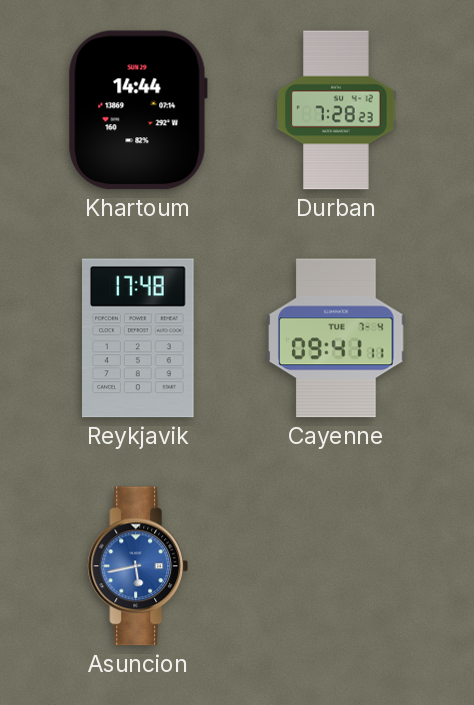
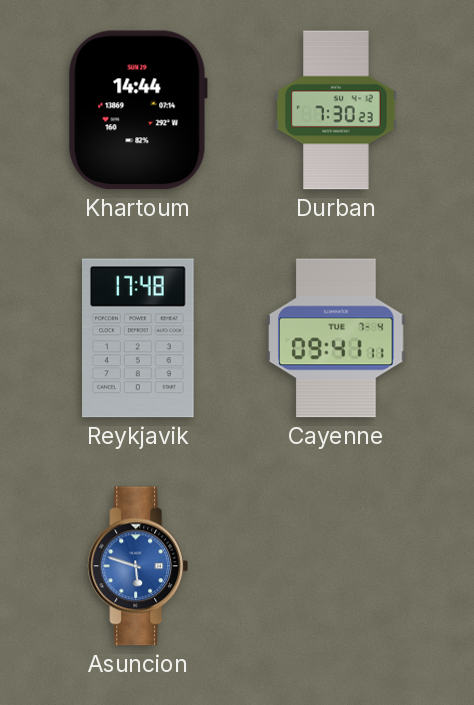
Durban: 7:28 -> 7:30 (336, 110)
Asuncion: 5:43 -> 5:48 (138, 566)
